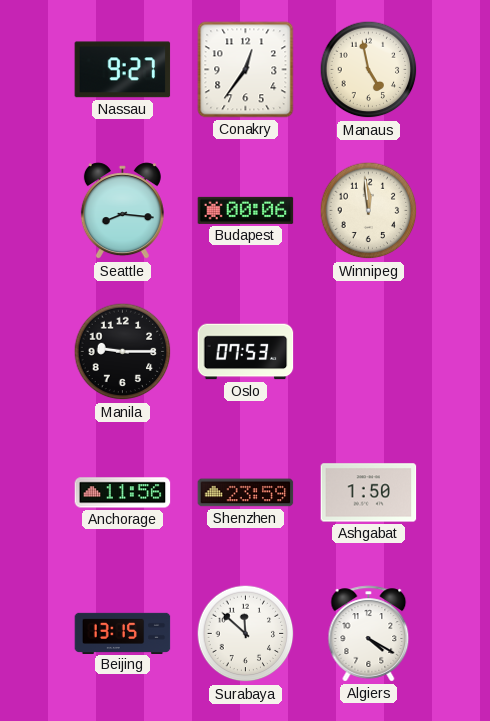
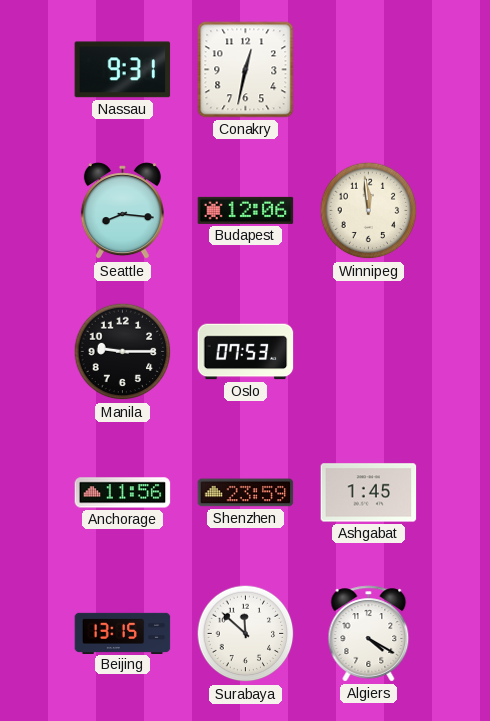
Nassau: 9:27 -> 9:31 (123, 70)
Conakry: 12:36 -> 12:32 (246, 70)
Manaus: 4:58 -> none (369, 70)
Budapest: 00:06 -> 12:06 (246, 210)
Ashgabat: 1:50 -> 1:45 (369, 493)
